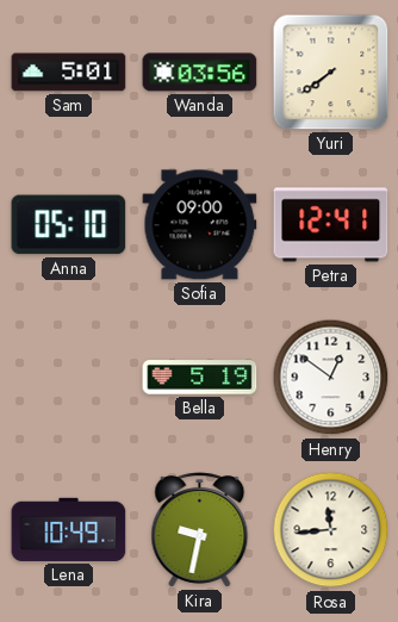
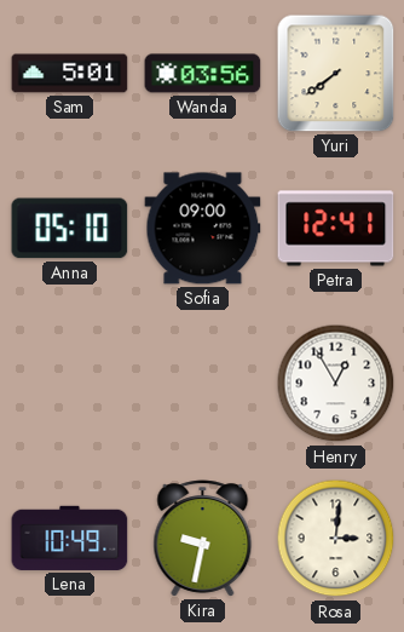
Bella: 5:19 -> none (200, 378)
Henry: 12:51 -> 12:55 (336, 384)
Rosa: 11:44 -> 3:01 (336, 539)
